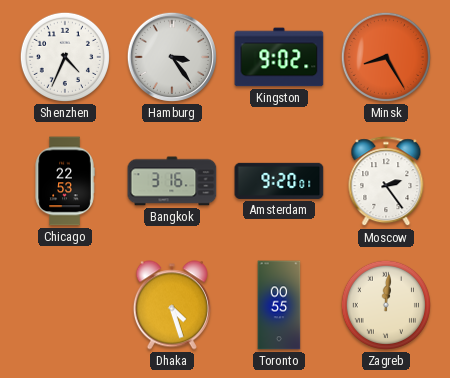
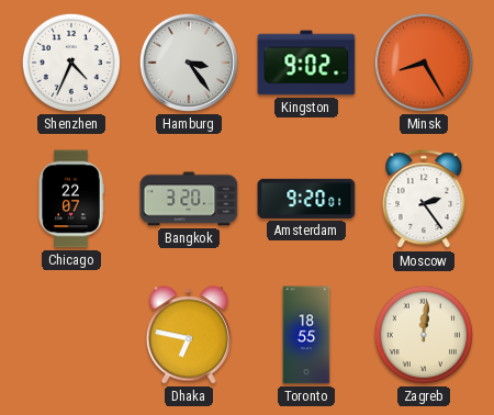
Chicago: 22:53 -> 22:07 (71, 199)
Bangkok: 3:16 -> 3:20 (189, 199)
Dhaka: 4:27 -> 6:47 (189, 335)
Toronto: 00:55 -> 18:55 (306, 335)
